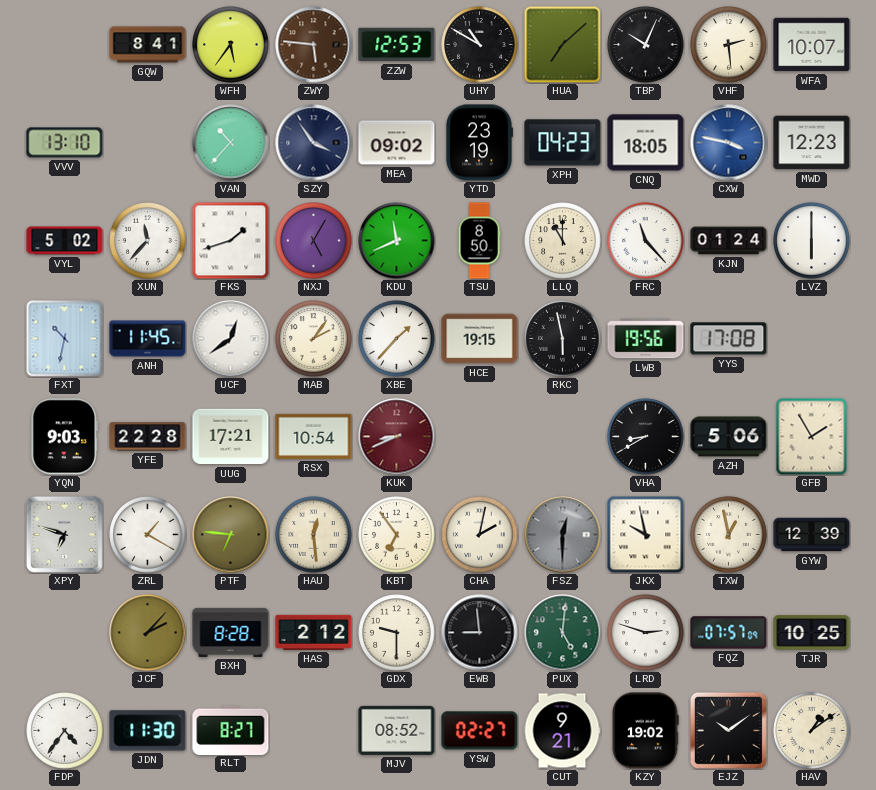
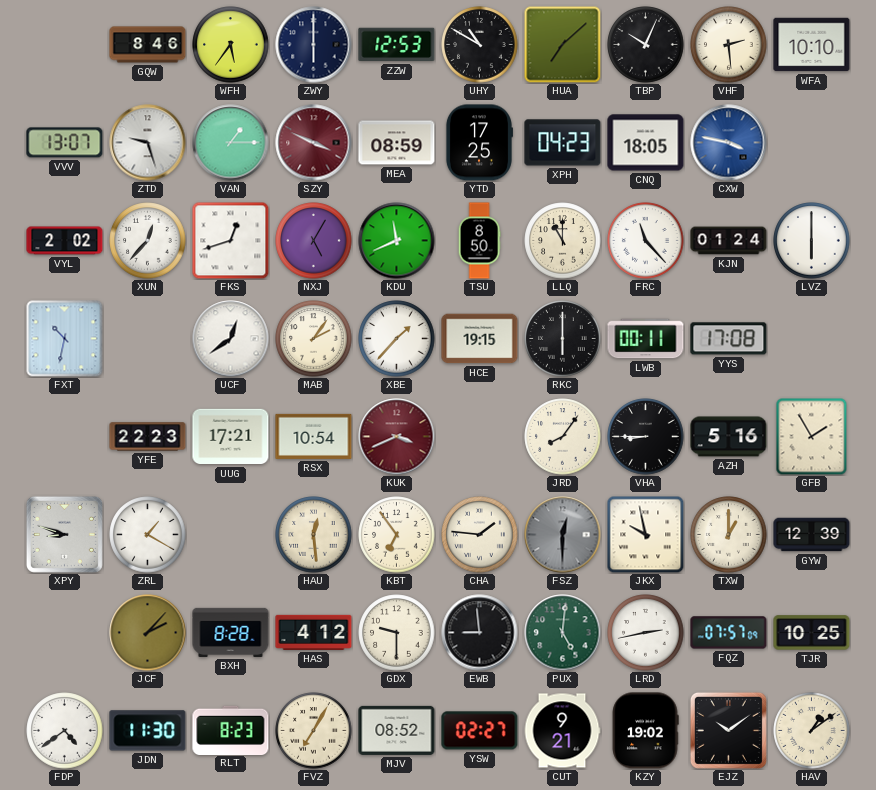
GQW: 8:41 -> 8:46 (148, 45)
ZWY: 5:46 -> 6:00 (314, 45)
ZWY dial: brown -> navy (314, 45)
WFA: 10:07 -> 10:10 (812, 45)
VVV: 13:10 -> 13:07 (65, 143)
ZTD: none -> 9:27 (148, 143)
VAN: 10:37 -> 1:15 (231, 143)
SZY: 3:54 -> 3:49 (314, 143)
SZY dial: navy -> burgundy (314, 143)
MEA: 09:02 -> 08:59 (397, 143)
YTD: 23:19 -> 17:25 (479, 143)
MWD: 12:23 -> none (812, 143)
VYL: 5:02 -> 2:02 (65, 241)
XUN: 11:37 -> 12:37 (148, 241)
FKS: 1:42 -> 12:42 (230, 240)
ANH: 11:45 -> none (148, 339)
RKC: 5:58 -> 6:00 (563, 339)
LWB: 19:56 -> 00:11 (646, 339)
YQN: 9:03 -> none (64, 437)
YFE: 22:28 -> 22:23 (148, 437)
KUK: 8:41 -> 3:41 (397, 437)
JRD: none -> 8:06 (563, 437)
VHA: 8:40 -> 8:45 (646, 437)
AZH: 5:06 -> 5:16 (729, 437)
XPY: 6:48 -> 8:48 (64, 534)
PTF: 6:46 -> none (231, 535)
CHA: 2:02 -> 1:46 (480, 535)
TXW: 12:58 -> 1:00 (729, 535)
HAS: 2:12 -> 4:12 (314, 632)
LRD: 2:48 -> 2:43 (646, 633)
FDP: 4:36 -> 4:39 (65, 731)
RLT: 8:27 -> 8:23 (231, 730)
FVZ: none -> 7:05 (314, 731)
